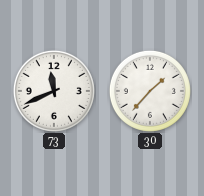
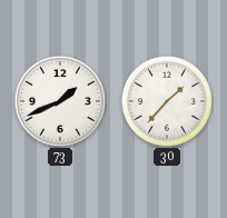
73: 11:41 -> 1:41 (60, 101)
